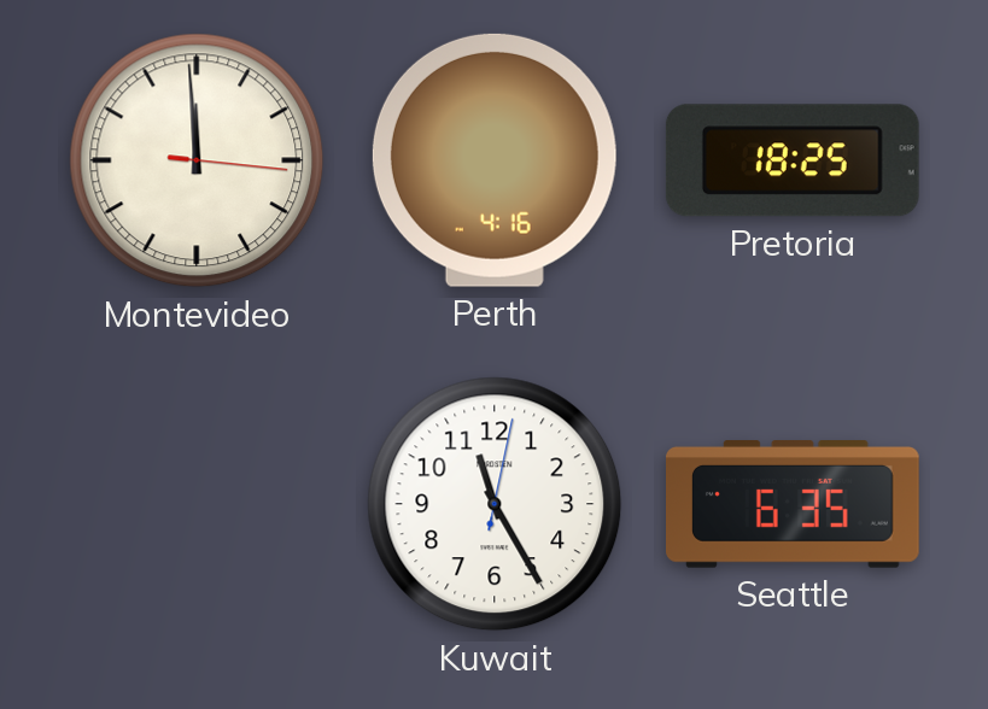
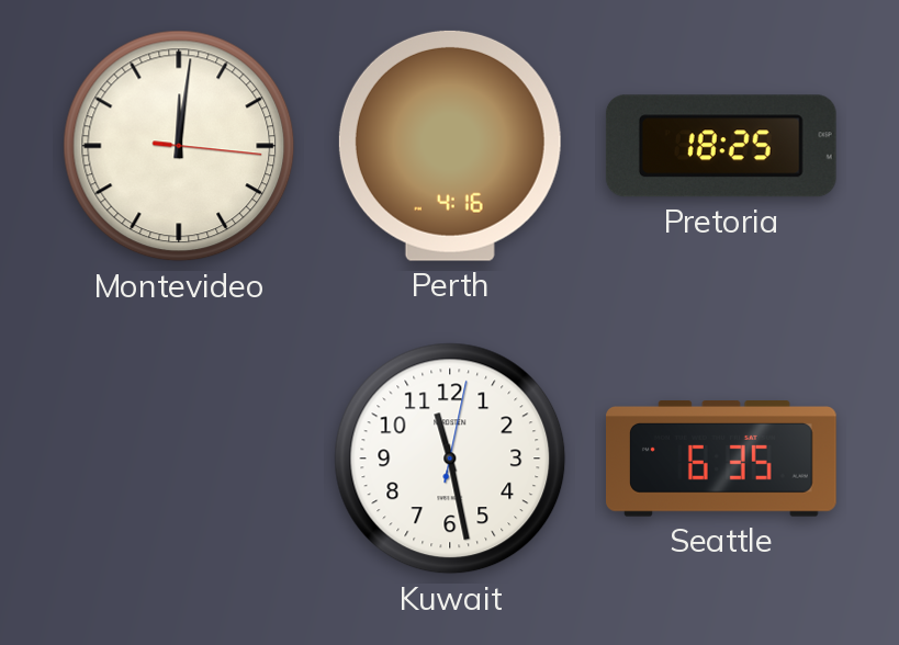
Montevideo: 11:59 -> 12:01 (179, 146)
Kuwait: 11:25 -> 11:28 (450, 459)
